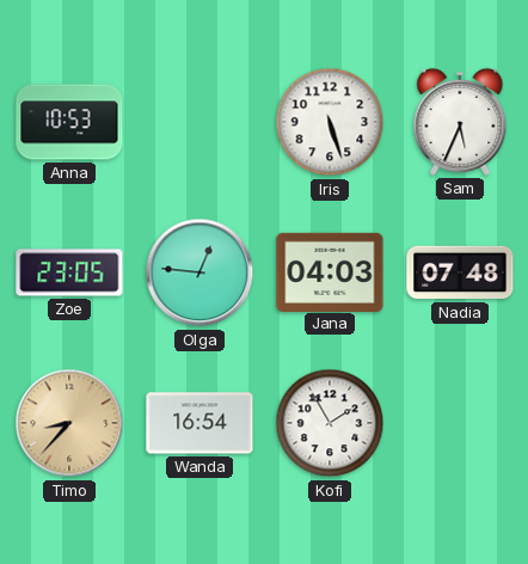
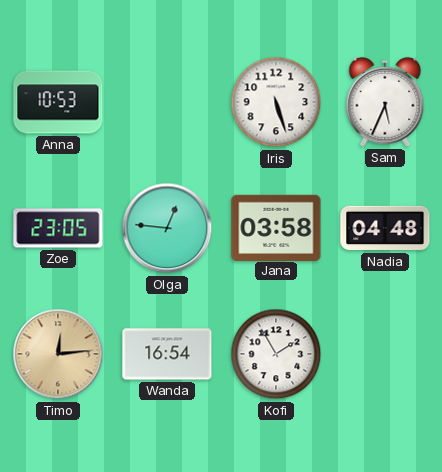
Jana: 04:03 -> 03:58 (276, 227)
Nadia: 07:48 -> 04:48 (385, 228)
Timo: 8:37 -> 12:14 (58, 354)
